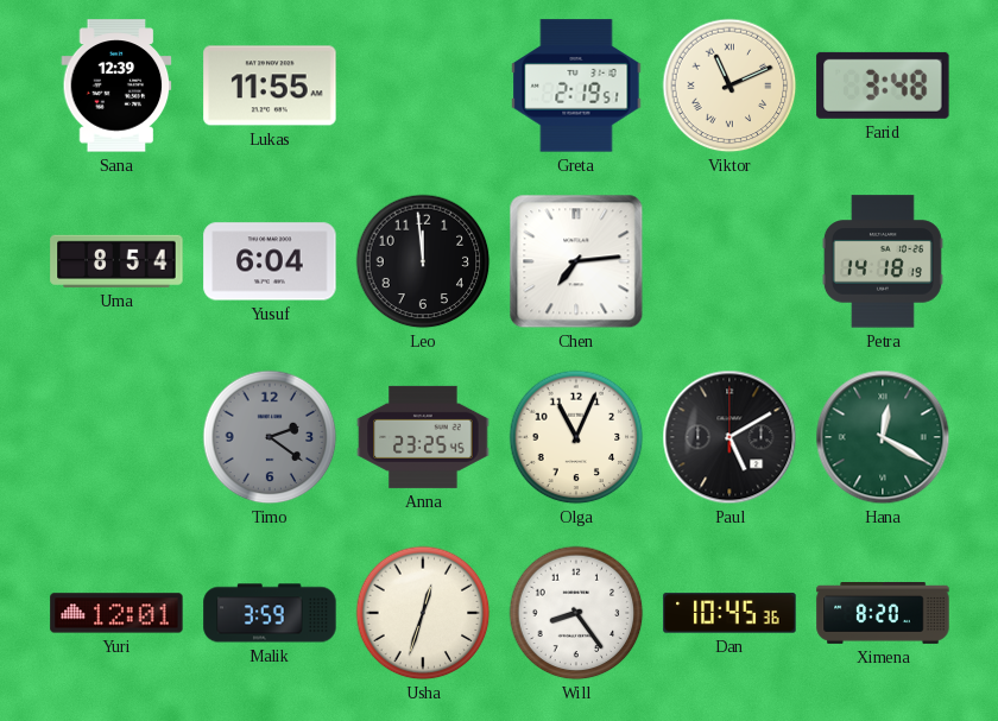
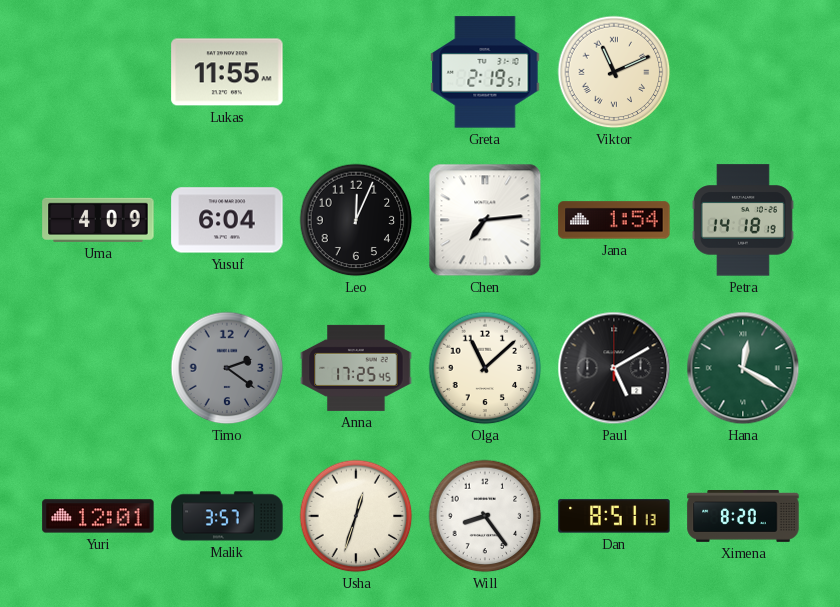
Sana: 12:39 -> none (116, 86)
Farid: 3:48 -> none (883, 86)
Uma: 8:54 -> 4:09 (98, 220)
Leo: 11:59 -> 12:04 (356, 220)
Jana: none -> 1:54 (614, 220)
Anna: 23:25 -> 17:25 (356, 368)
Olga: 11:04 -> 11:08 (485, 368)
Malik: 3:59 -> 3:57 (227, 516)
Dan: 10:45 -> 8:51 (614, 516)
